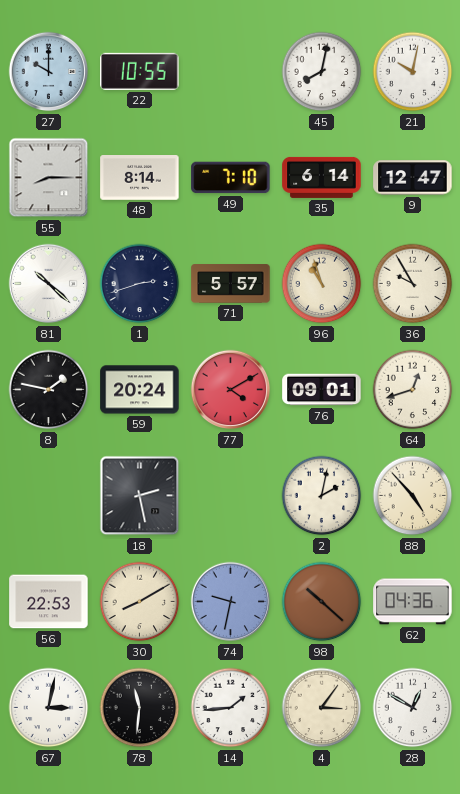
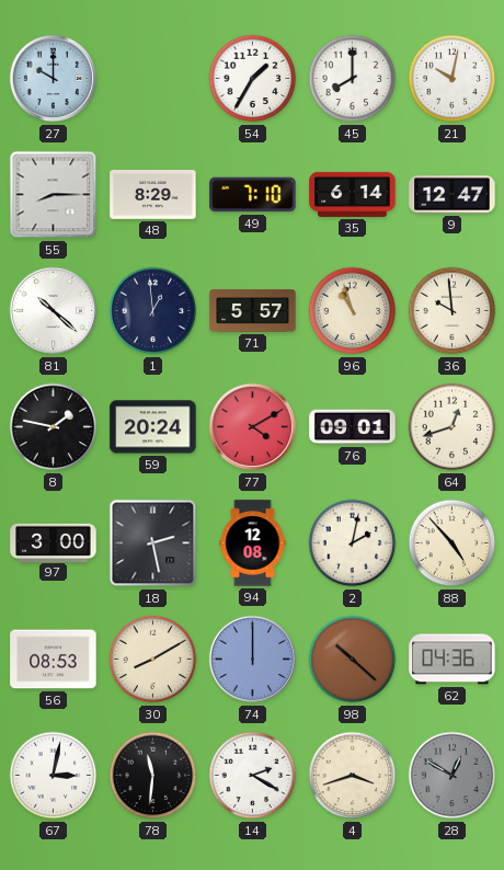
22: 10:55 -> none (140, 71)
54: none -> 1:35 (253, 79)
45: 8:02 -> 8:00 (353, 79)
48: 8:14 -> 8:29 (153, 195)
1: 2:42 -> 12:59 (153, 311)
36: 9:55 -> 9:59 (453, 311)
97: none -> 3:00 (54, 542)
94: none -> 12:08 (253, 543)
56: 22:53 -> 08:53 (54, 660)
74: 9:32 -> 12:00 (253, 660)
14: 1:44 -> 2:20 (253, 776)
4: 3:06 -> 3:42 (353, 776)
28 dial: white -> grey (453, 776)
